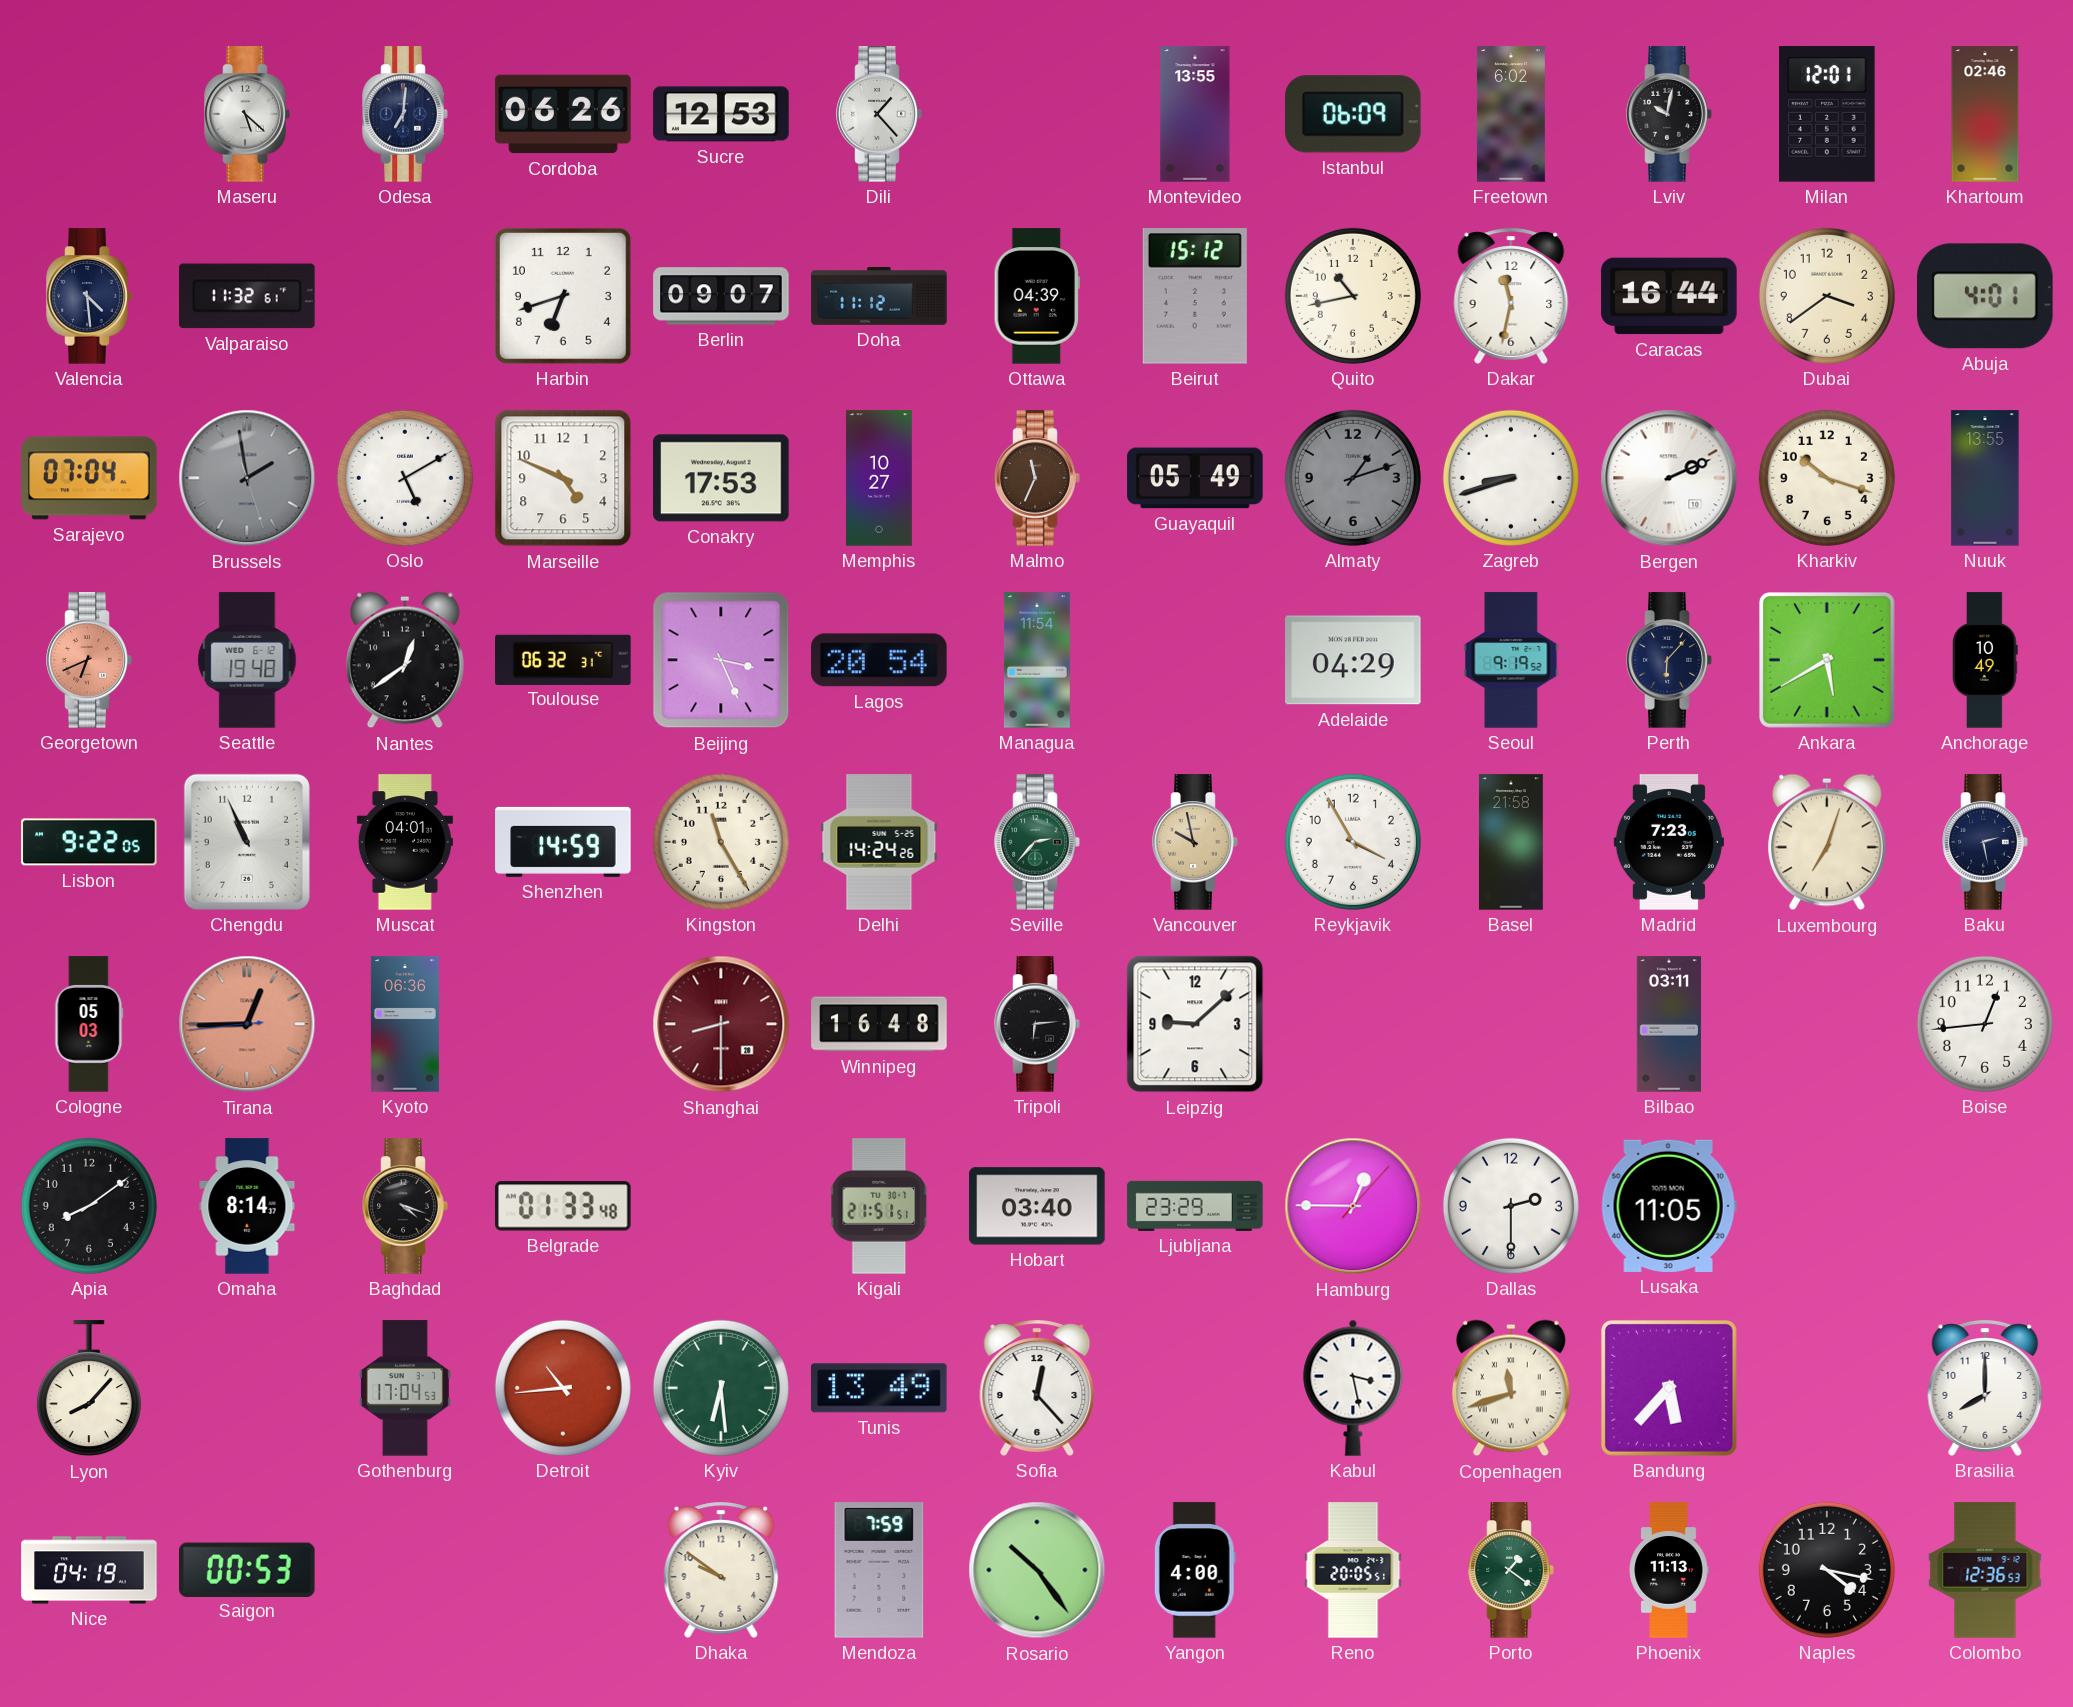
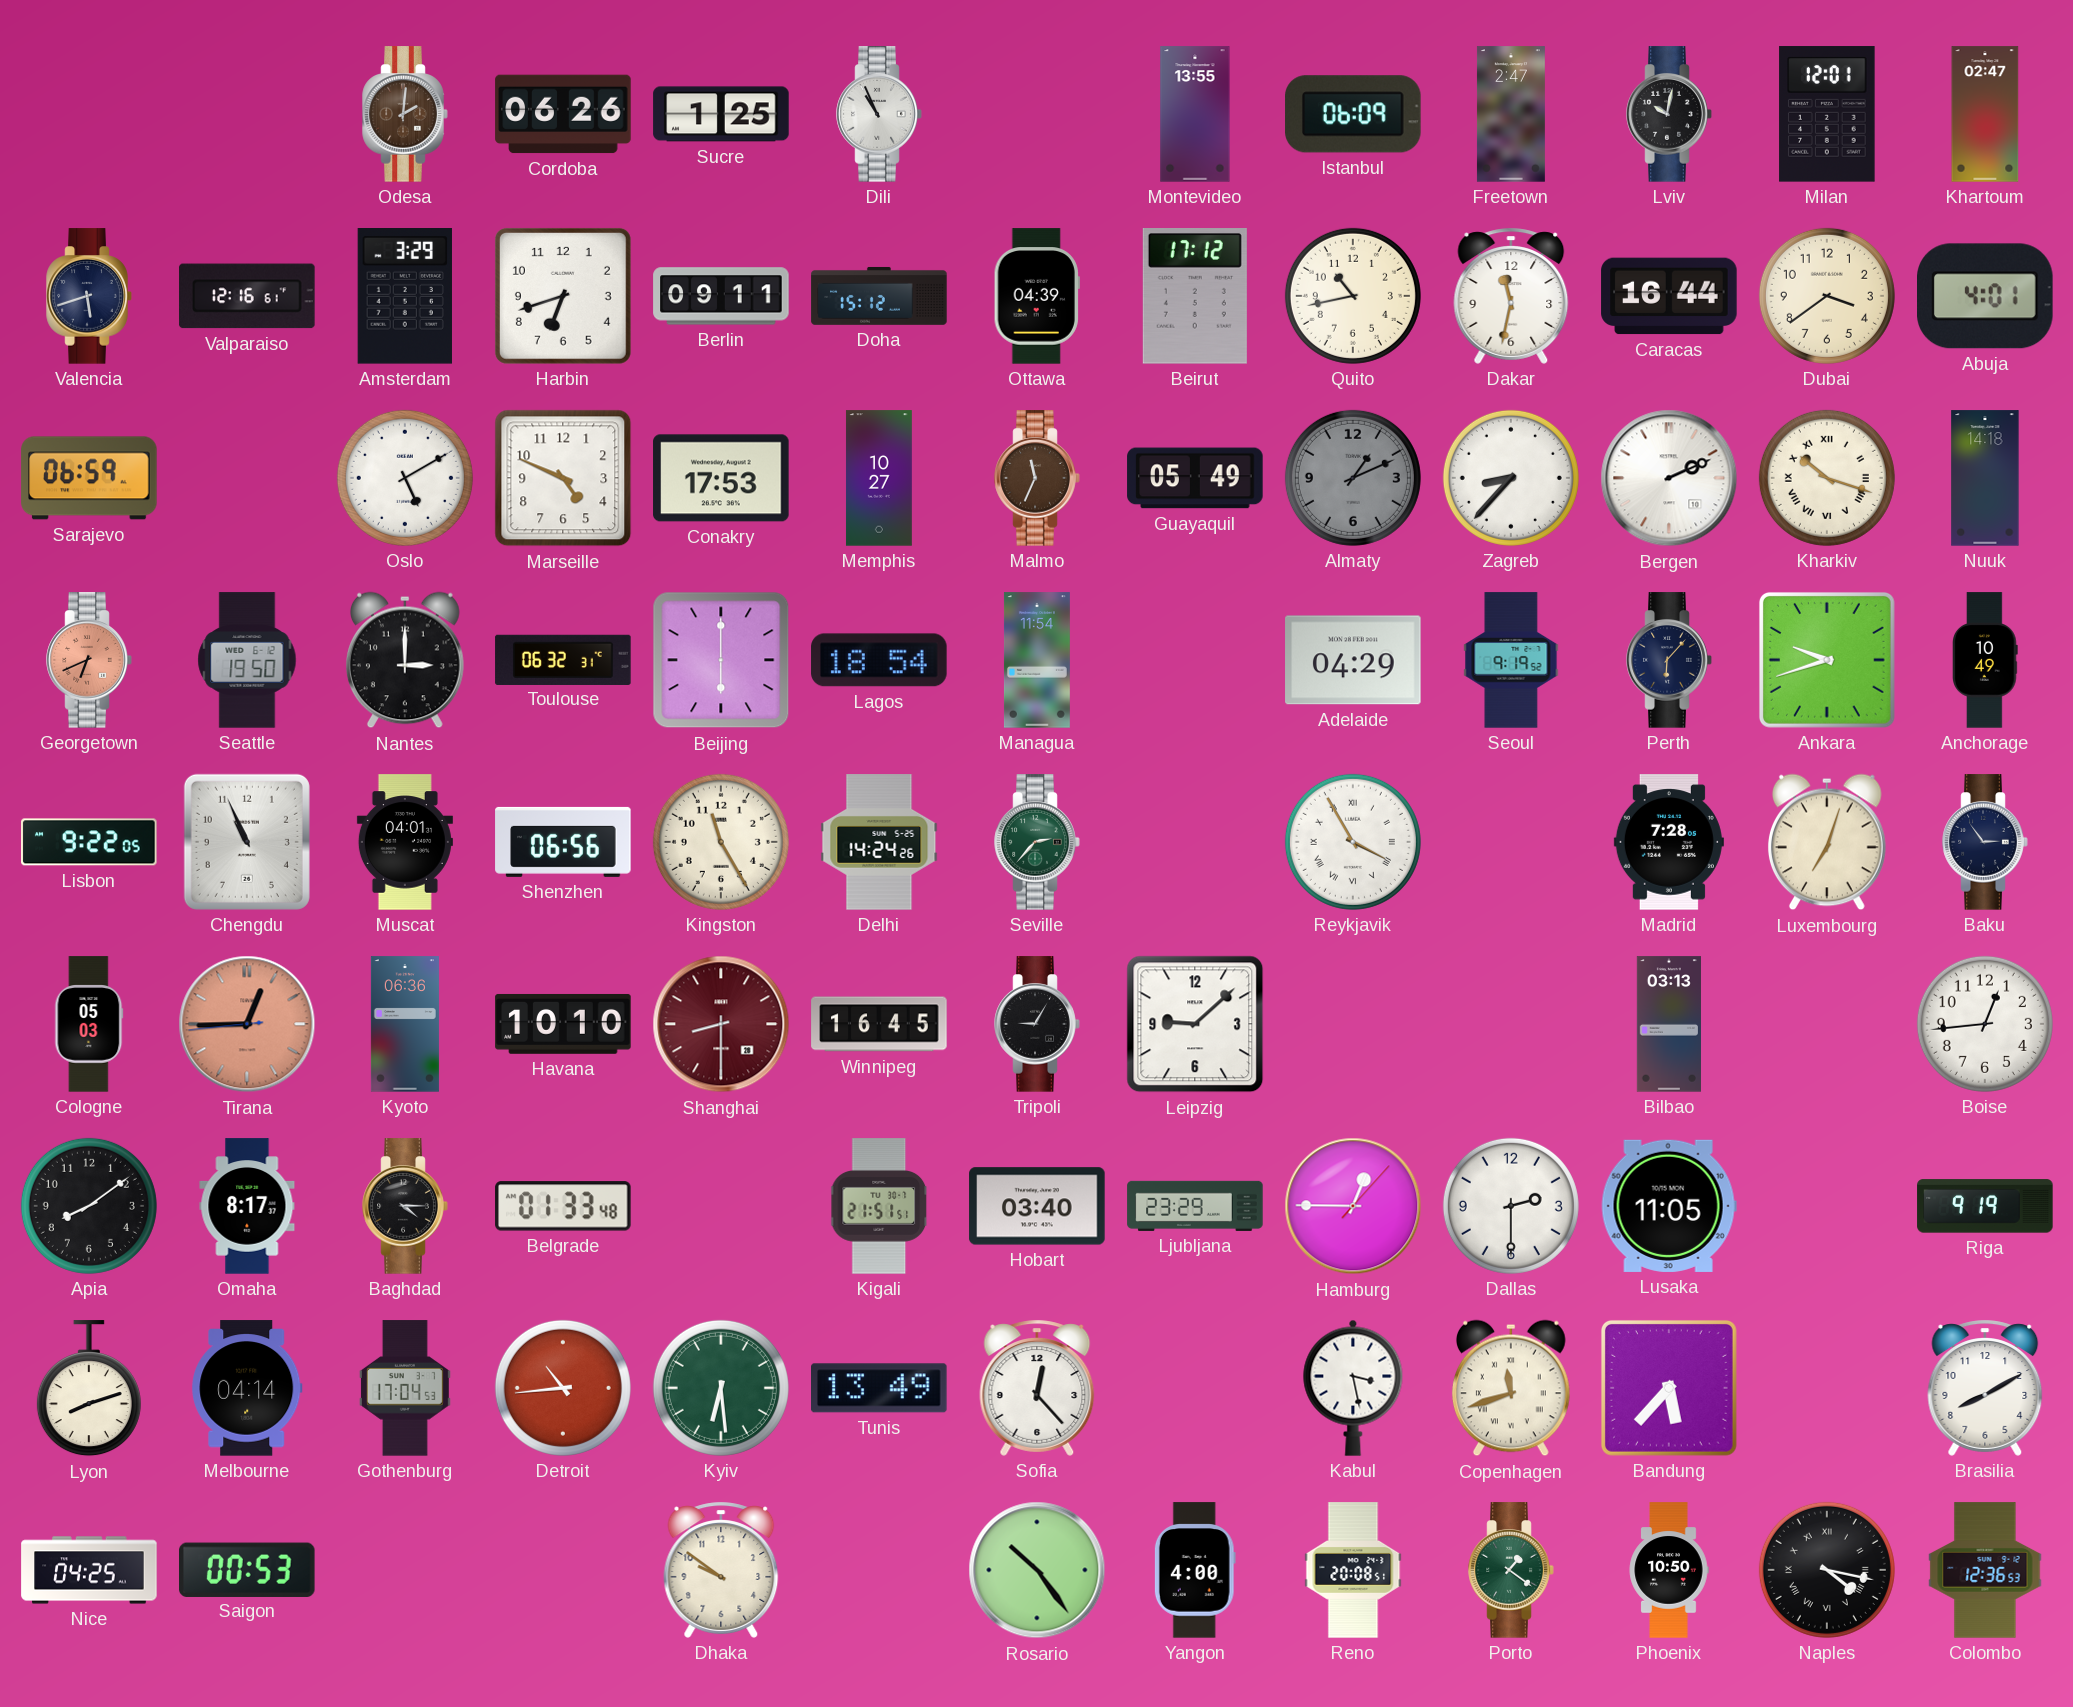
Maseru: 5:22 -> none (247, 114)
Odesa: 7:01 -> 2:01 (405, 114)
Odesa dial: navy -> brown (405, 114)
Sucre: 12:53 -> 1:25 (721, 114)
Dili: 1:23 -> 10:56 (879, 114)
Freetown: 6:02 -> 2:47 (1511, 114)
Khartoum: 02:46 -> 02:47 (1985, 114)
Valencia: 4:29 -> 5:42 (89, 296)
Valparaiso: 11:32 -> 12:16 (247, 296)
Amsterdam: none -> 3:29 (405, 296)
Berlin: 09:07 -> 09:11 (721, 296)
Doha: 11:12 -> 15:12 (879, 296)
Beirut: 15:12 -> 17:12 (1195, 297)
Sarajevo: 07:04 -> 06:59 (89, 478)
Brussels: 1:58 -> none (247, 478)
Almaty: 1:12 -> 1:11 (1353, 478)
Zagreb: 8:42 -> 8:37 (1511, 478)
Kharkiv numerals: Arabic -> Roman (1827, 478)
Nuuk: 13:55 -> 14:18 (1985, 478)
Seattle: 19:48 -> 19:50 (247, 660)
Nantes: 12:39 -> 3:00 (405, 660)
Beijing: 3:26 -> 6:00 (721, 660)
Lagos: 20:54 -> 18:54 (879, 660)
Ankara: 5:40 -> 9:42 (1827, 660)
Shenzhen: 14:59 -> 06:56 (563, 842)
Vancouver: 9:58 -> none (1195, 842)
Reykjavik numerals: Arabic -> Roman (1353, 842)
Basel: 21:58 -> none (1511, 842)
Madrid: 7:23 -> 7:28 (1669, 842)
Baku: 2:28 -> 2:54 (1985, 842)
Havana: none -> 10:10 (563, 1024)
Winnipeg: 16:48 -> 16:45 (879, 1024)
Tripoli: 6:14 -> 9:05 (1037, 1024)
Bilbao: 03:11 -> 03:13 (1669, 1024)
Omaha: 8:14 -> 8:17 (247, 1206)
Baghdad: 4:18 -> 4:15 (405, 1206)
Riga: none -> 9:19 (1985, 1206)
Lyon: 8:07 -> 8:12 (89, 1389)
Melbourne: none -> 04:14 (247, 1388)
Brasilia: 8:00 -> 8:10 (1985, 1388)
Nice: 04:19 -> 04:25 (89, 1570)
Mendoza: 7:59 -> none (879, 1570)
Reno: 20:05 -> 20:08 (1353, 1570)
Phoenix: 11:13 -> 10:50 (1669, 1570)
Naples numerals: Arabic -> Roman (1827, 1570)
